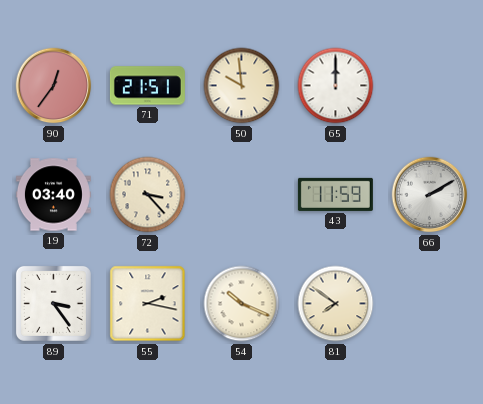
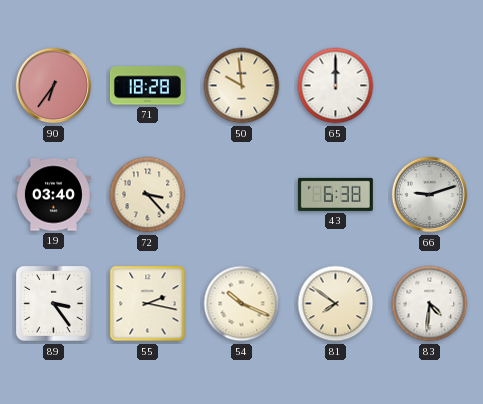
90: 12:36 -> 6:36 (54, 86)
71: 21:51 -> 18:28 (147, 86)
43: 11:59 -> 6:38 (335, 194)
66: 2:10 -> 9:12 (430, 195)
83: none -> 4:31 (430, 304)
